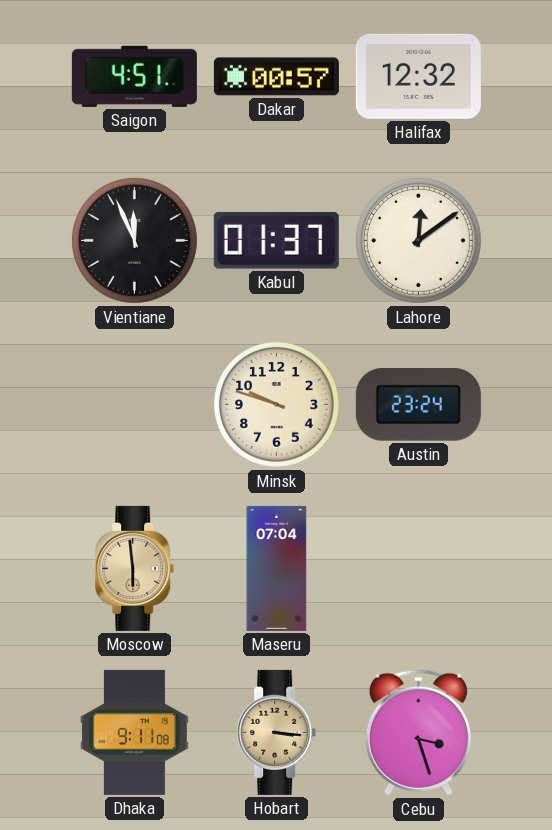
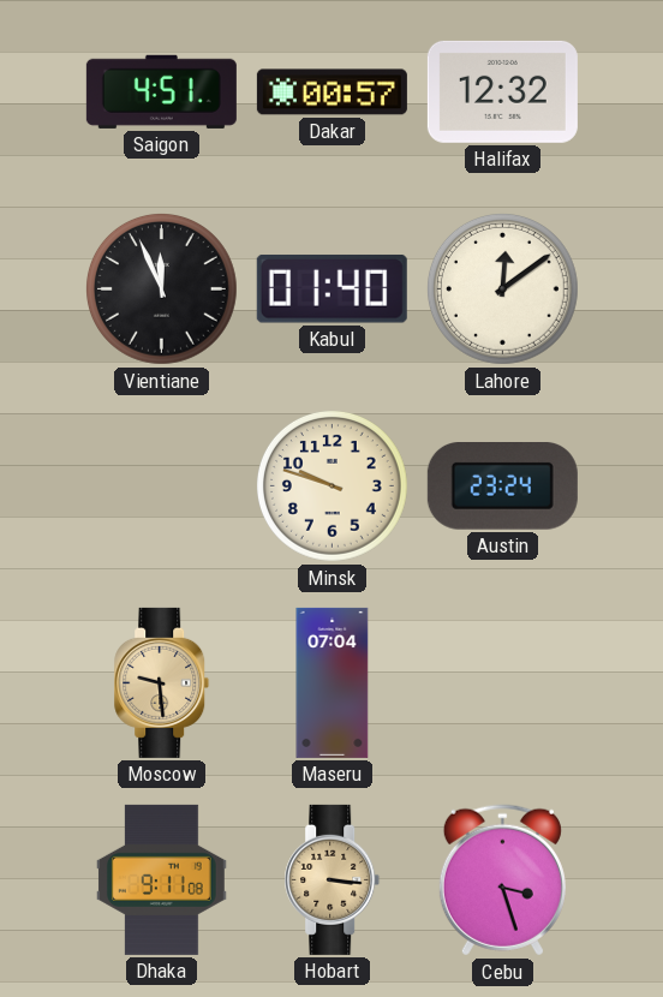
Kabul: 01:37 -> 01:40 (331, 289)
Moscow: 5:59 -> 9:29 (162, 682)
